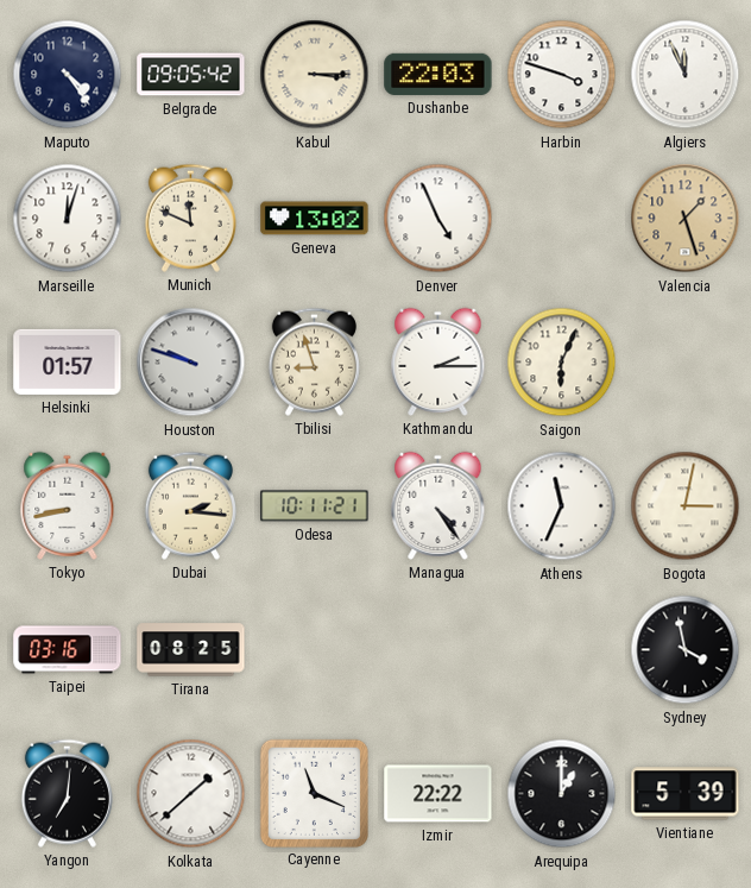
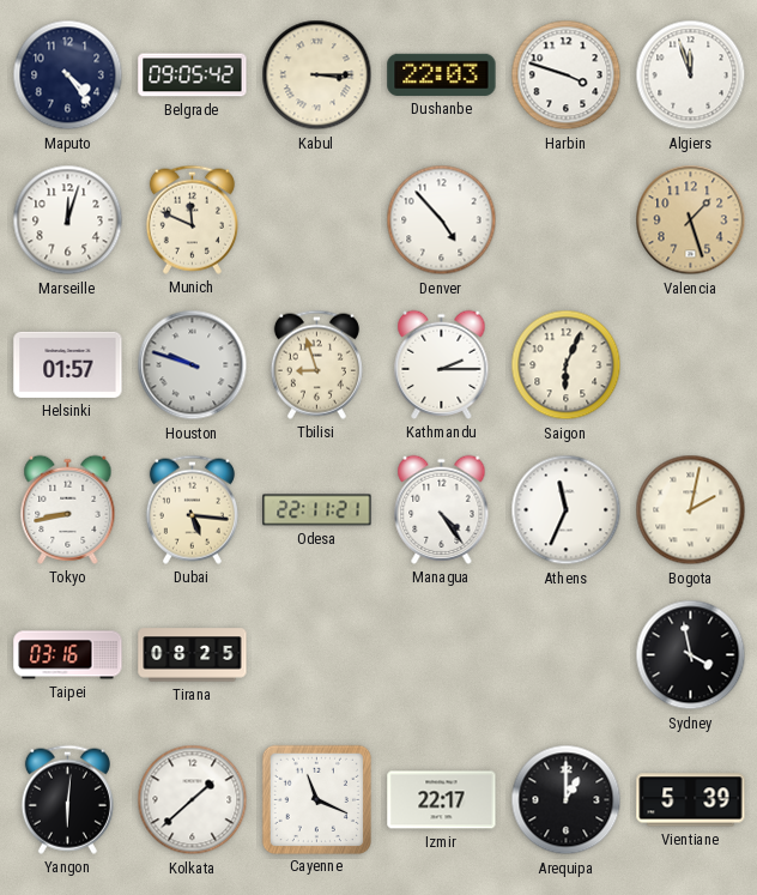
Algiers: 11:56 -> 11:57 (691, 75)
Geneva: 13:02 -> none (315, 219)
Denver: 4:56 -> 4:53 (442, 220)
Dubai: 2:16 -> 5:16 (192, 509)
Odesa: 10:11 -> 22:11 (317, 510)
Bogota: 3:02 -> 2:02 (691, 510)
Yangon: 7:01 -> 6:01 (67, 799)
Izmir: 22:22 -> 22:17 (442, 800)
